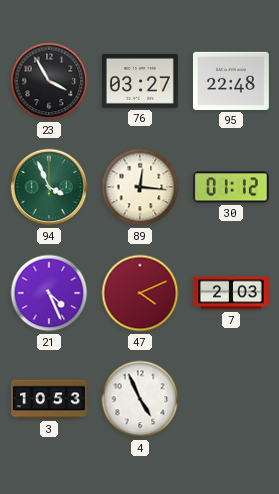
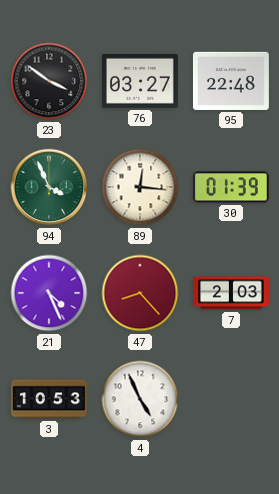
23: 3:55 -> 3:51 (49, 81)
30: 01:12 -> 01:39 (231, 187)
47: 4:11 -> 8:23 (140, 293)
